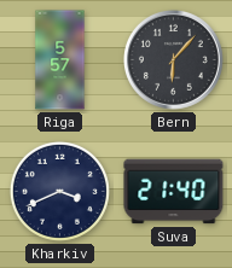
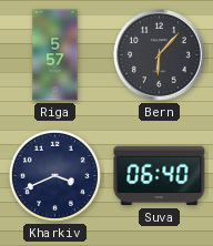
Suva: 21:40 -> 06:40 (160, 176)
